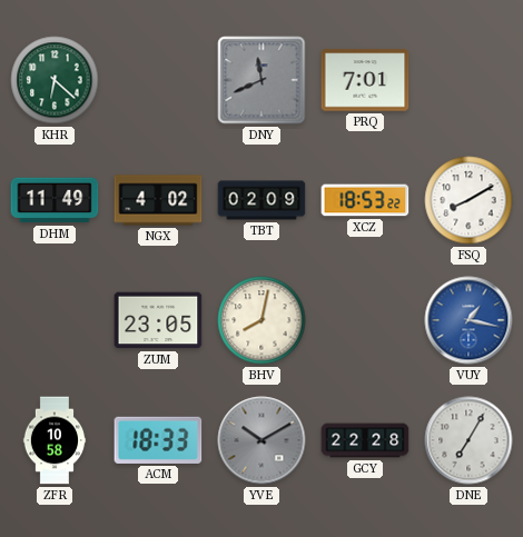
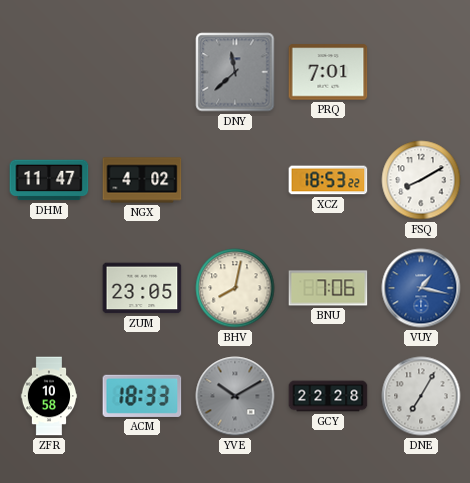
KHR: 6:22 -> none (55, 80)
DNY: 11:41 -> 11:38 (235, 72)
DHM: 11:49 -> 11:47 (49, 180)
TBT: 02:09 -> none (261, 200)
BNU: none -> 7:06 (328, 288)
